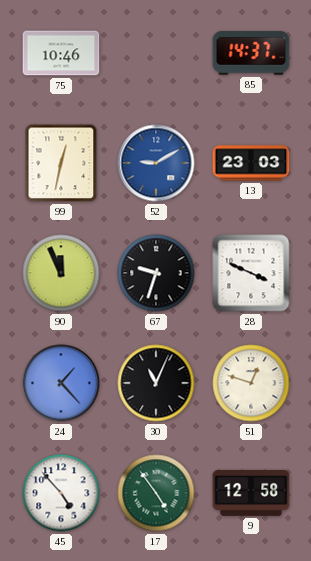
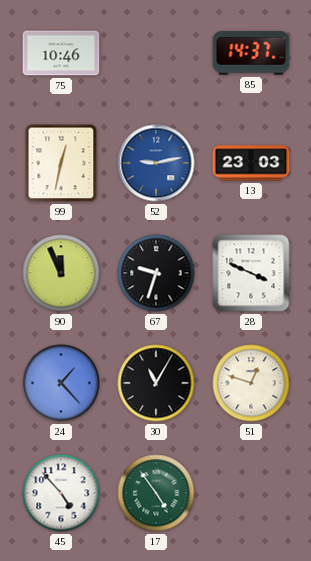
52: 9:10 -> 9:13 (156, 163)
30: 11:04 -> 11:05 (156, 383)
9: 12:58 -> none (251, 493)
